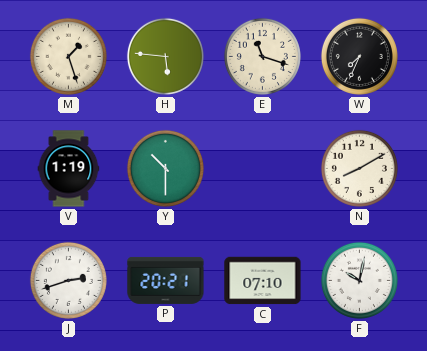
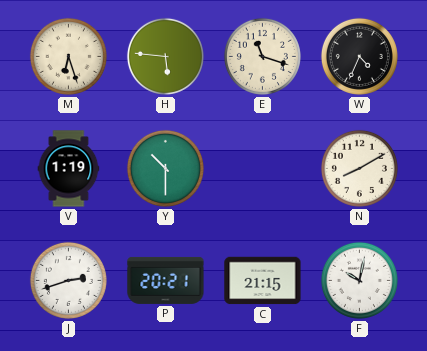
M: 1:27 -> 6:27 (68, 56)
W: 7:34 -> 4:34 (359, 56)
C: 07:10 -> 21:15 (263, 281)
